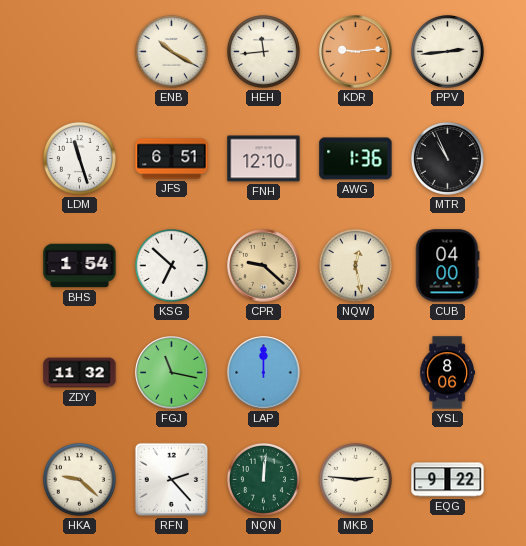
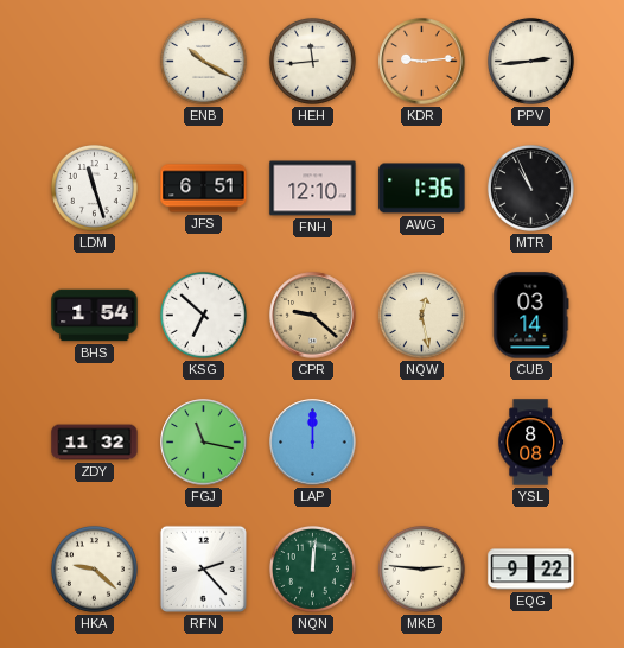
CUB: 04:00 -> 03:14 (530, 316)
YSL: 8:06 -> 8:08 (530, 443)
